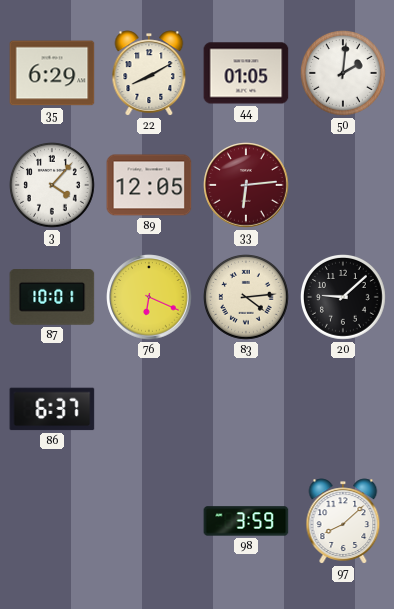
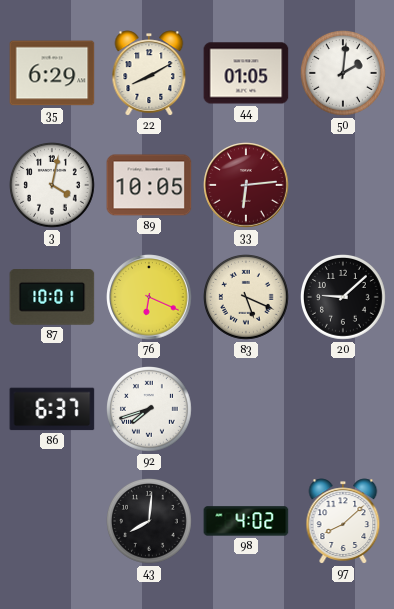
3: 4:07 -> 4:02 (53, 186)
89: 12:05 -> 10:05 (149, 185)
83: 4:14 -> 5:19 (247, 298)
92: none -> 7:42 (150, 410)
43: none -> 8:01 (150, 522)
98: 3:59 -> 4:02 (246, 521)
